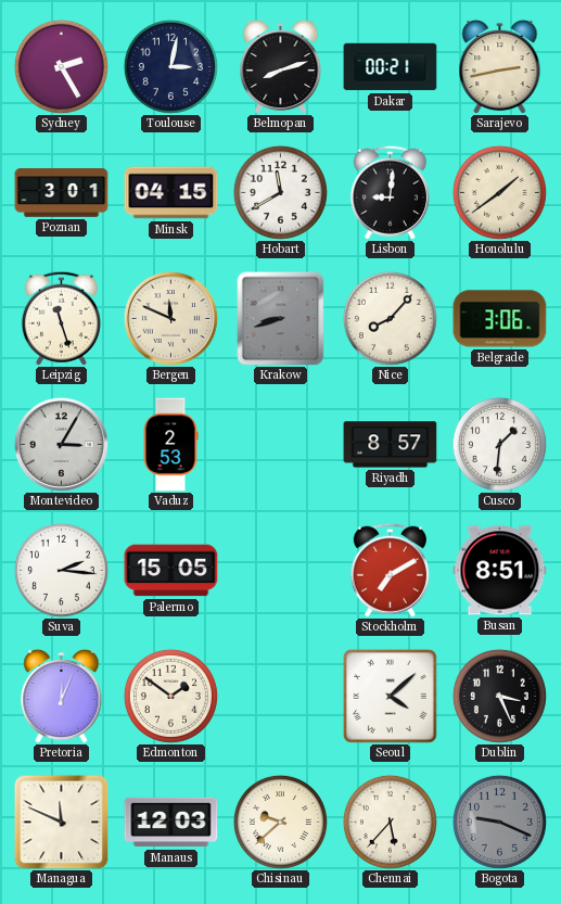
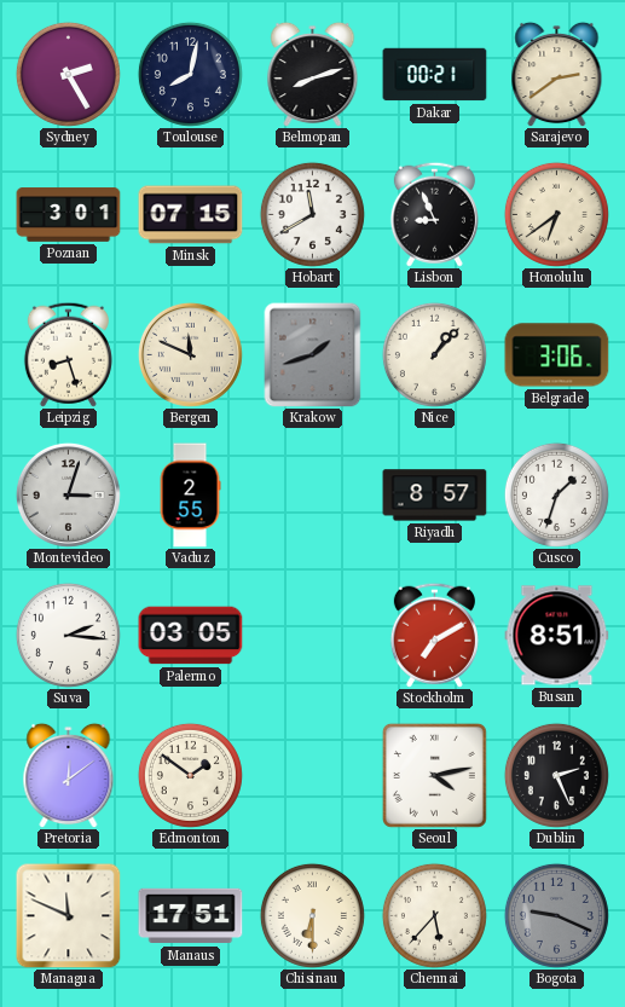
Toulouse: 3:02 -> 8:02 (190, 74)
Sarajevo: 2:43 -> 2:39 (557, 74)
Minsk: 04:15 -> 07:15 (191, 215)
Lisbon: 9:01 -> 8:56 (434, 214)
Honolulu: 1:39 -> 6:39 (556, 214)
Leipzig: 11:27 -> 8:27 (68, 354)
Krakow: 8:42 -> 1:42 (313, 354)
Nice: 8:07 -> 1:07 (434, 354)
Montevideo: 3:05 -> 3:03 (68, 494)
Vaduz: 2:53 -> 2:55 (190, 496)
Cusco: 1:31 -> 1:33 (556, 494)
Palermo: 15:05 -> 03:05 (191, 636)
Pretoria: 12:04 -> 12:09 (69, 775)
Seoul: 4:08 -> 4:13 (434, 775)
Dublin: 3:26 -> 2:26 (556, 775)
Manaus: 12:03 -> 17:51 (191, 916)
Chisinau: 9:38 -> 6:30 (312, 915)
